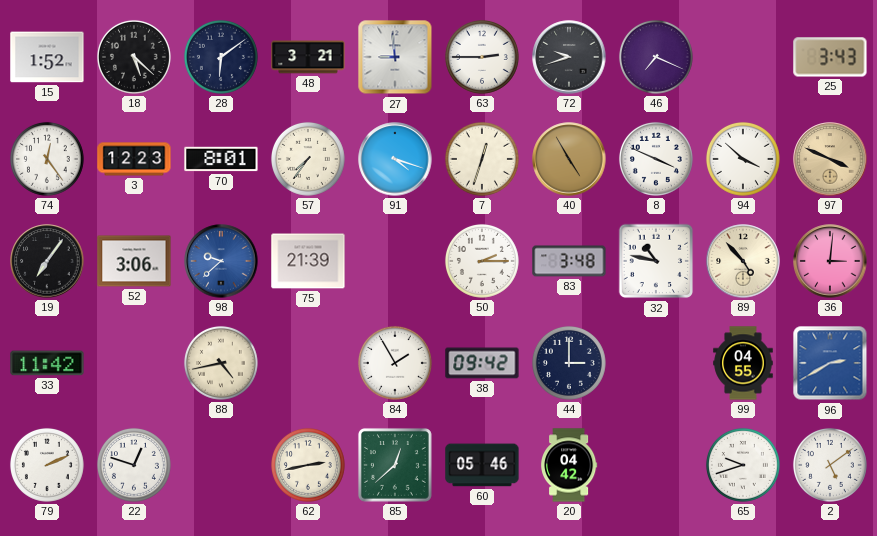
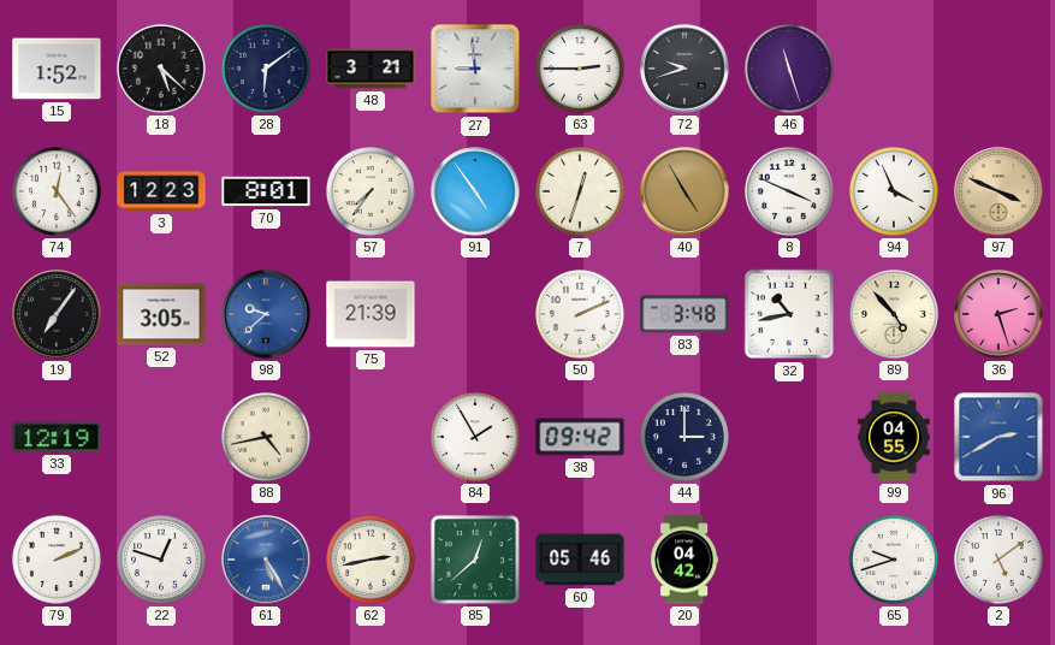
46: 7:19 -> 11:27 (789, 69)
25: 3:43 -> none (830, 57)
91: 4:18 -> 4:54 (475, 191)
94: 3:52 -> 3:56 (894, 191)
52: 3:06 -> 3:05 (161, 314)
50: 2:15 -> 2:11 (580, 314)
32: 10:47 -> 10:43 (789, 314)
36: 3:01 -> 2:27 (998, 314)
33: 11:42 -> 12:19 (57, 437)
61: none -> 5:25 (266, 560)
